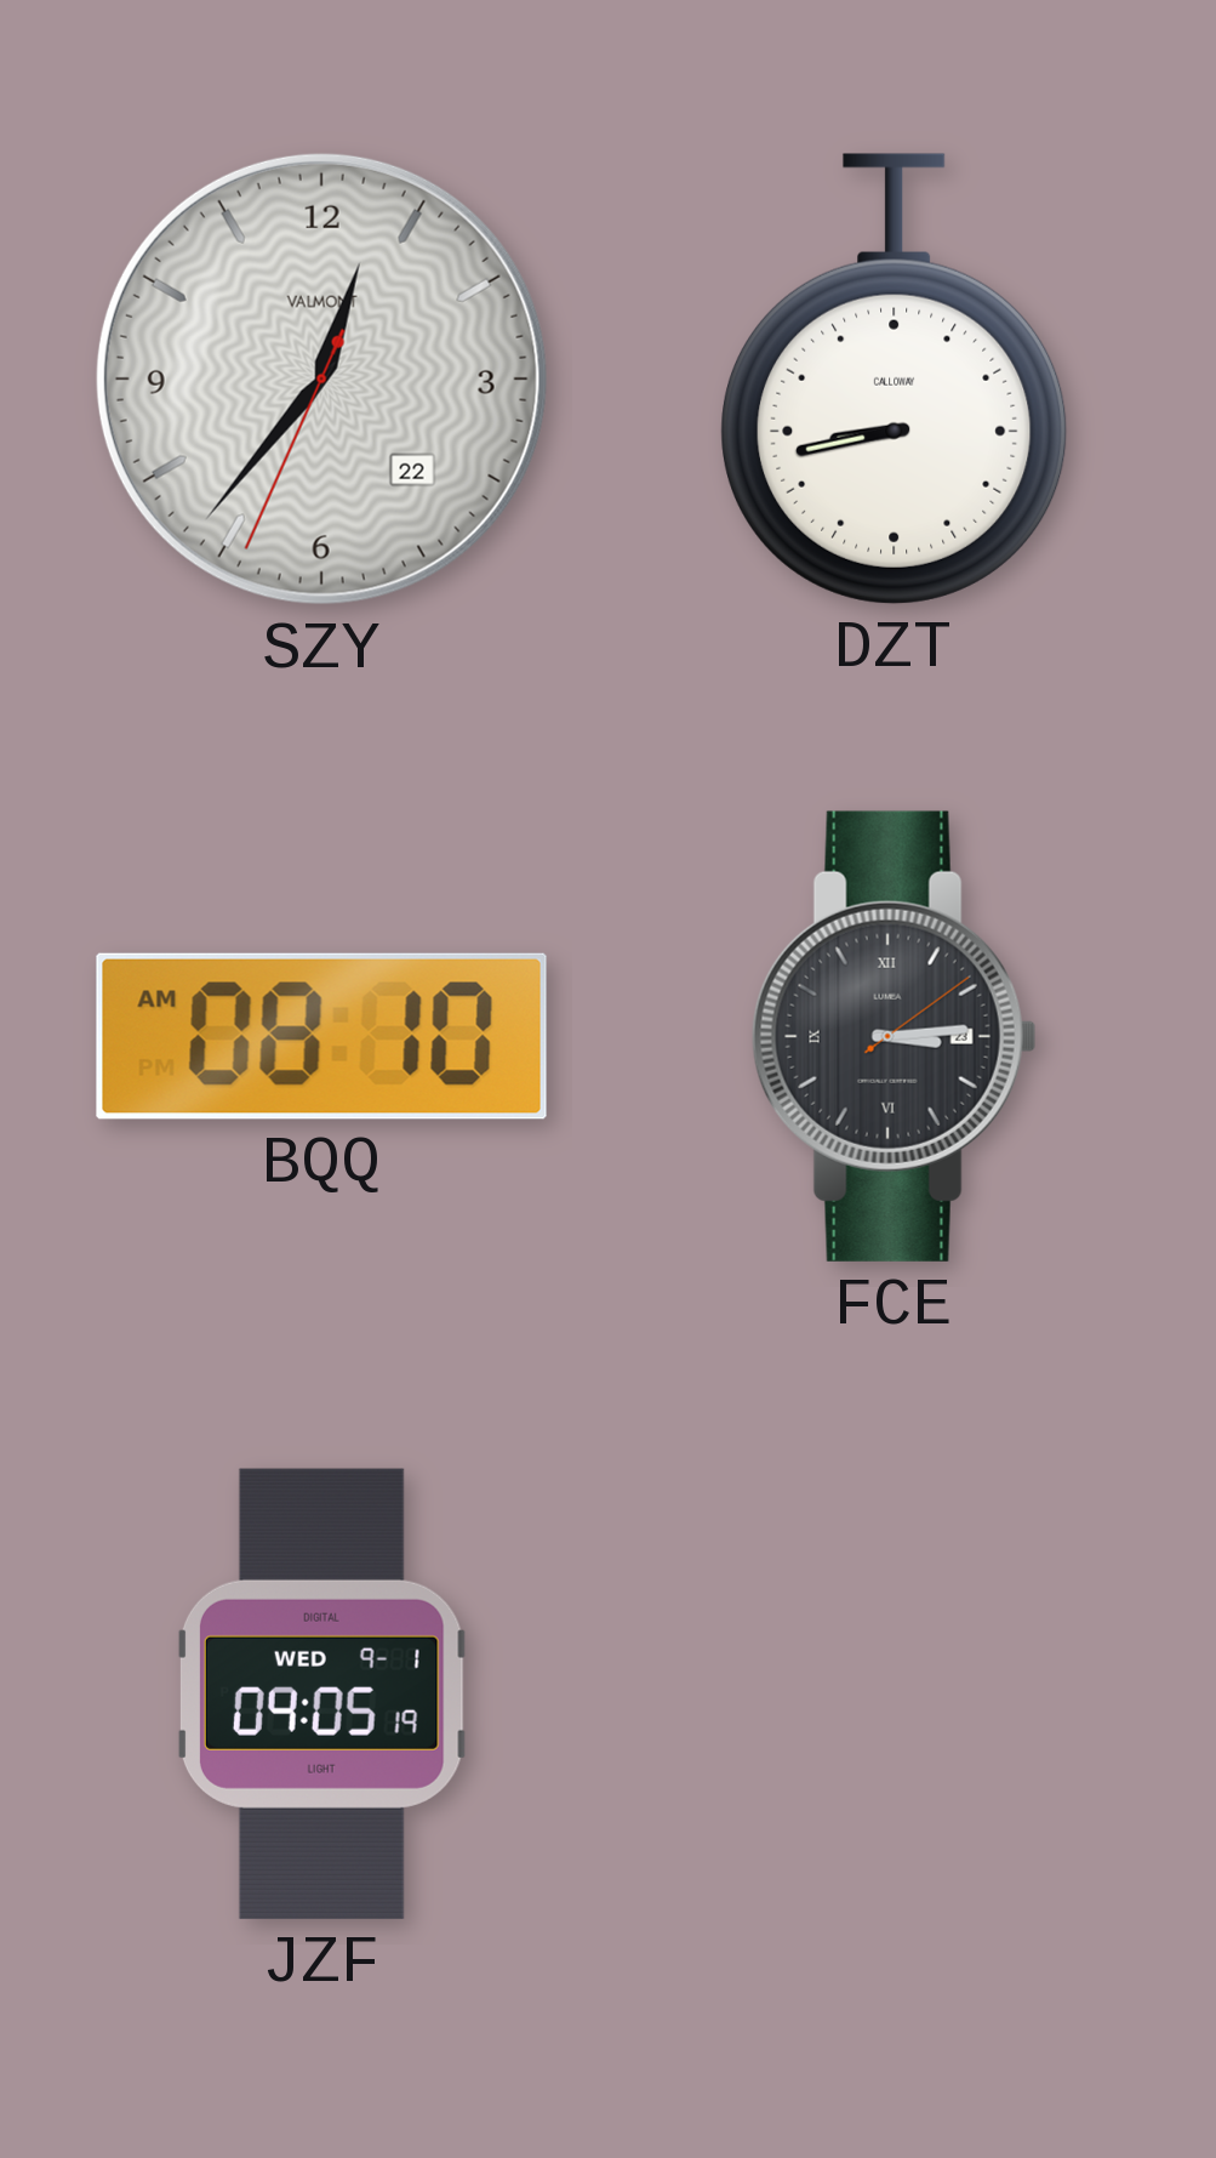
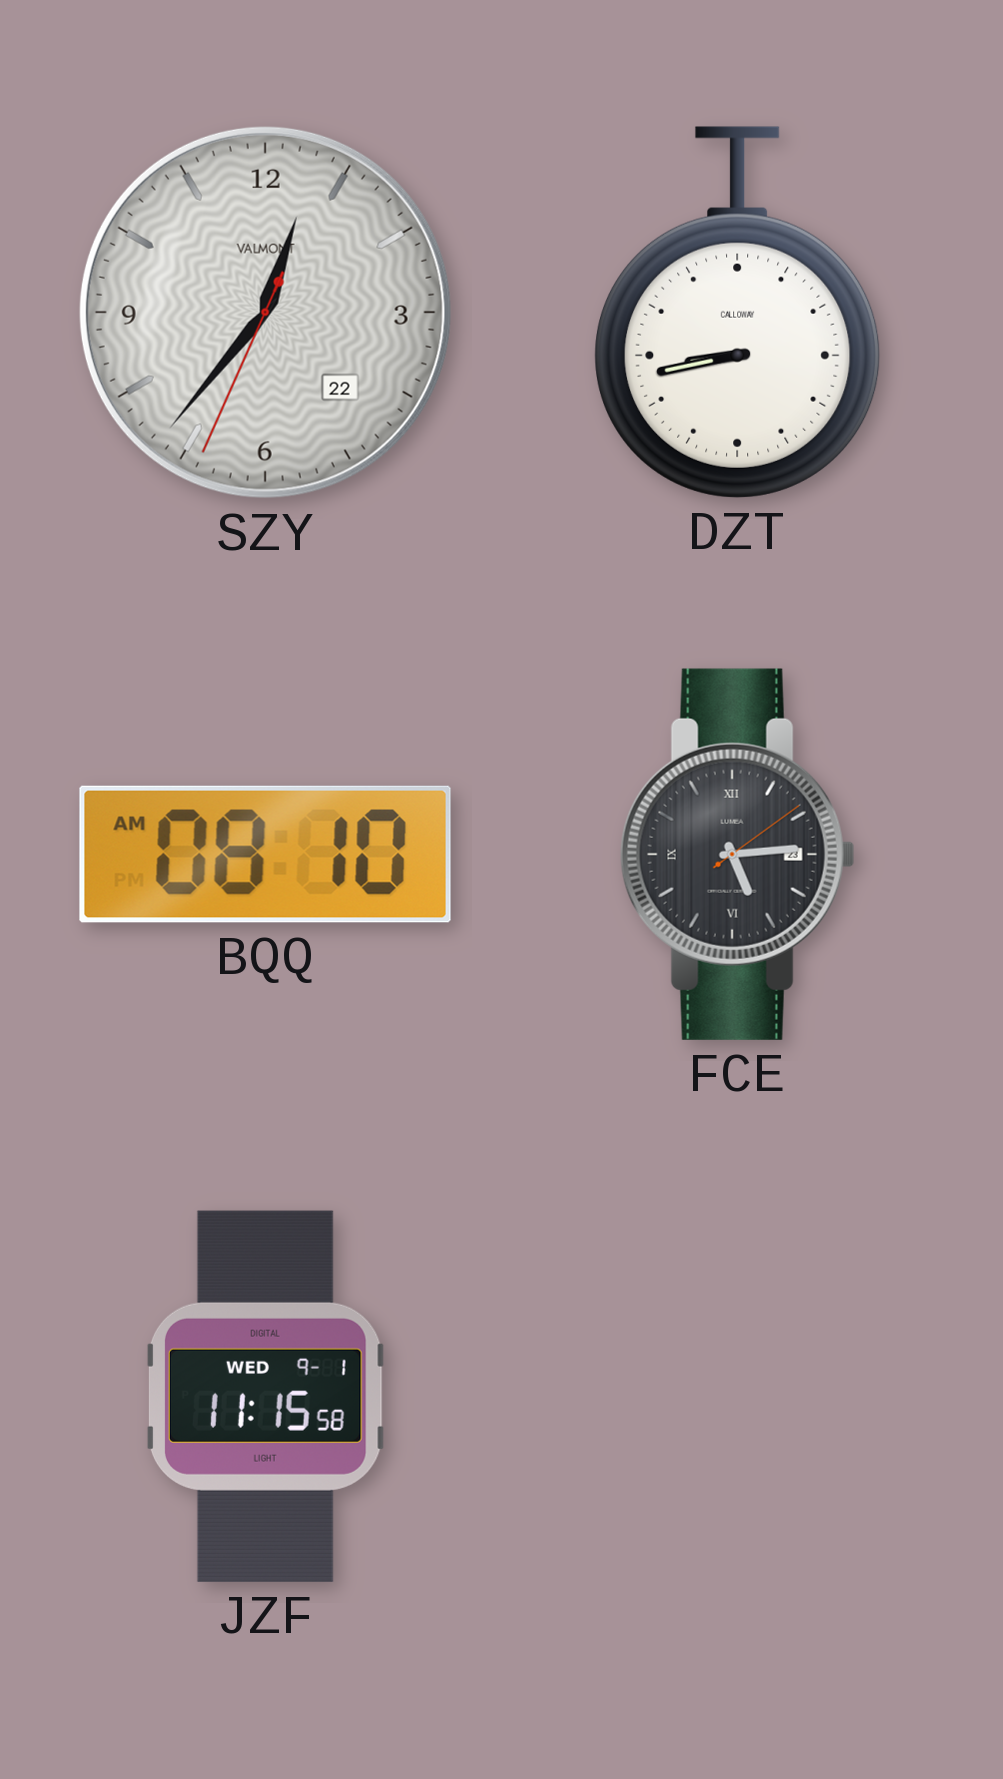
FCE: 3:14 -> 5:14 (737, 854)
JZF: 09:05 -> 11:15 (265, 1396)
